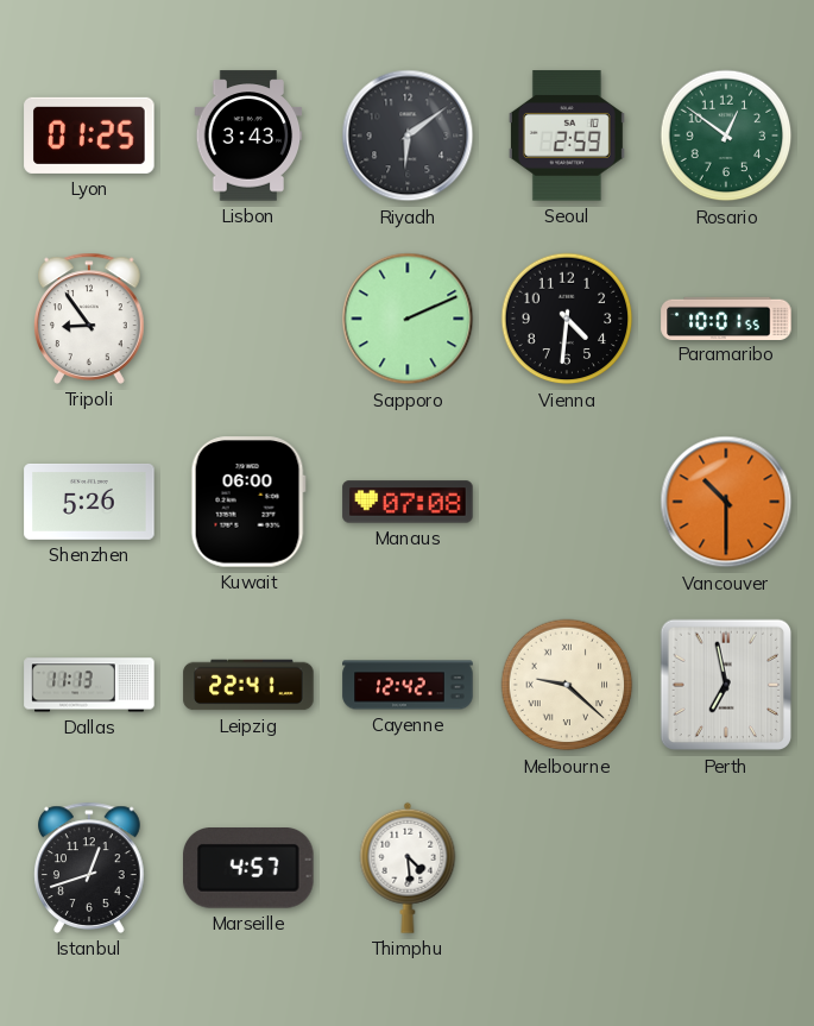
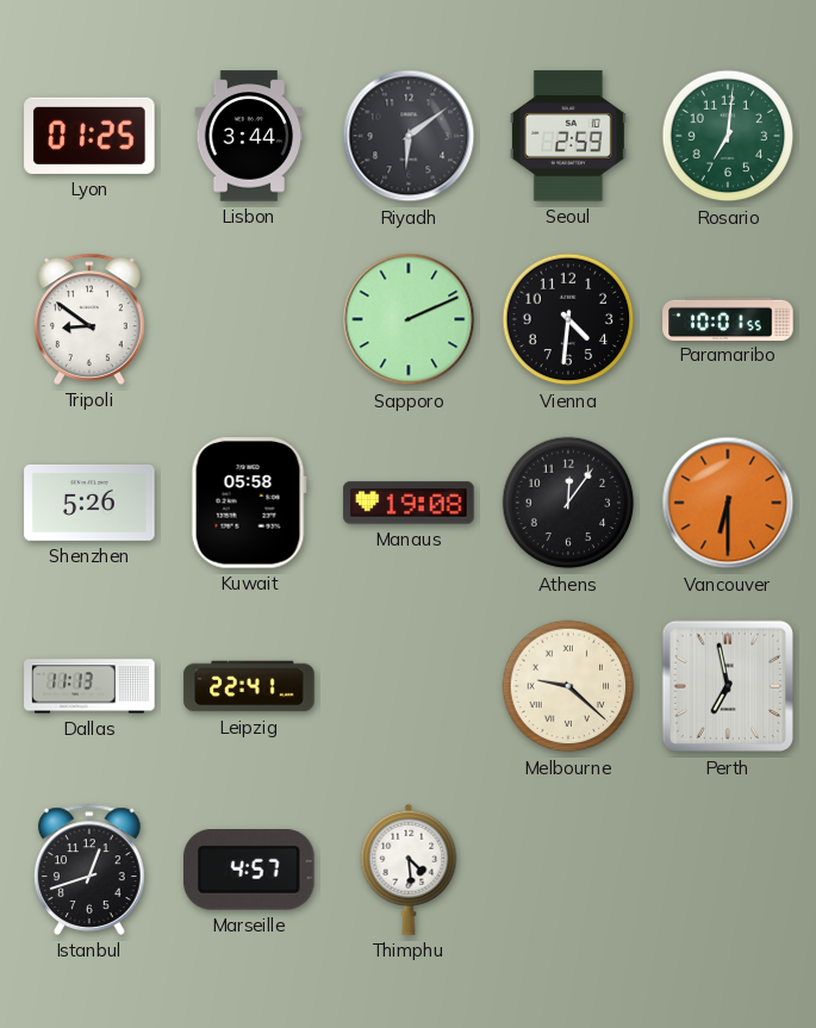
Lisbon: 3:43 -> 3:44 (249, 136)
Rosario: 12:51 -> 7:01 (728, 136)
Tripoli: 8:54 -> 8:51 (91, 319)
Kuwait: 06:00 -> 05:58 (249, 503)
Manaus: 07:08 -> 19:08 (409, 503)
Athens: none -> 12:06 (568, 503)
Vancouver: 10:30 -> 6:30 (728, 503)
Cayenne: 12:42 -> none (408, 685)
